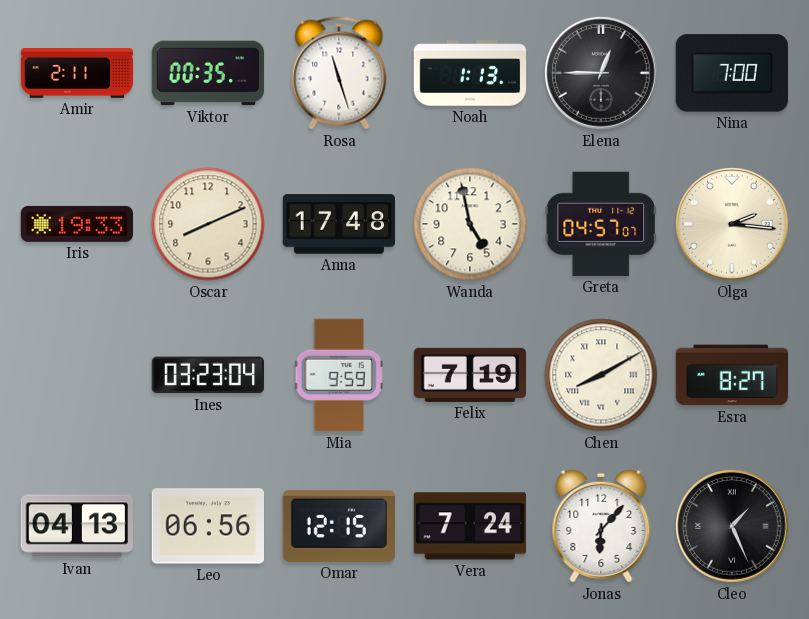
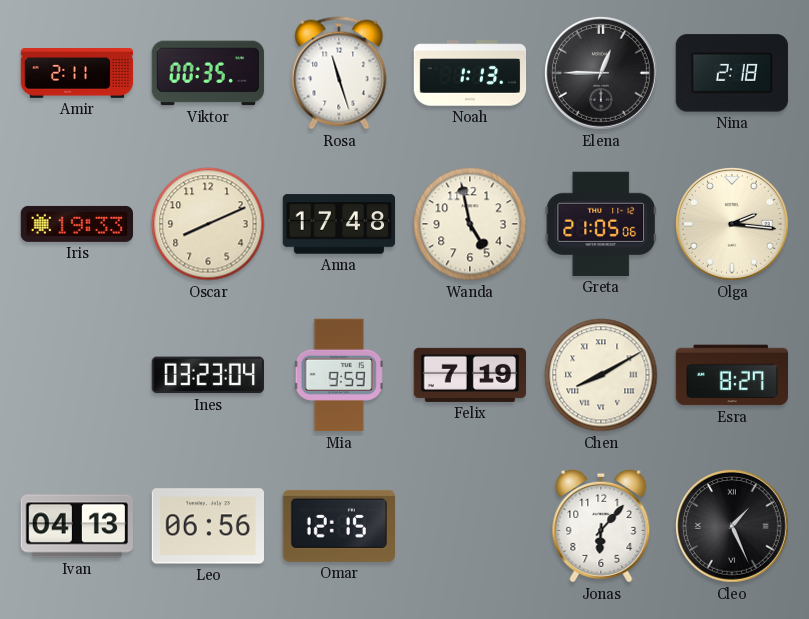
Nina: 7:00 -> 2:18 (732, 73)
Greta: 04:57 -> 21:05 (600, 224)
Vera: 7:24 -> none (469, 526)
